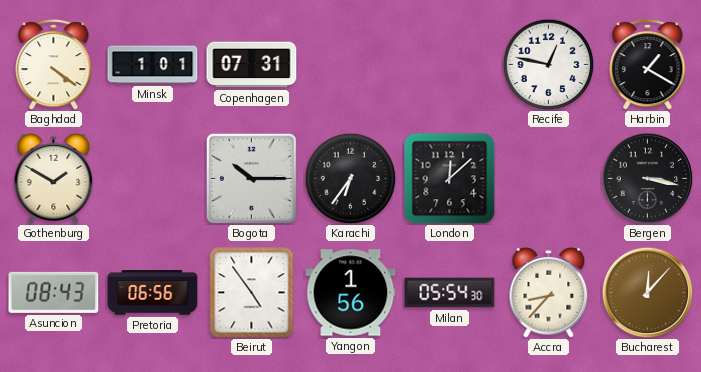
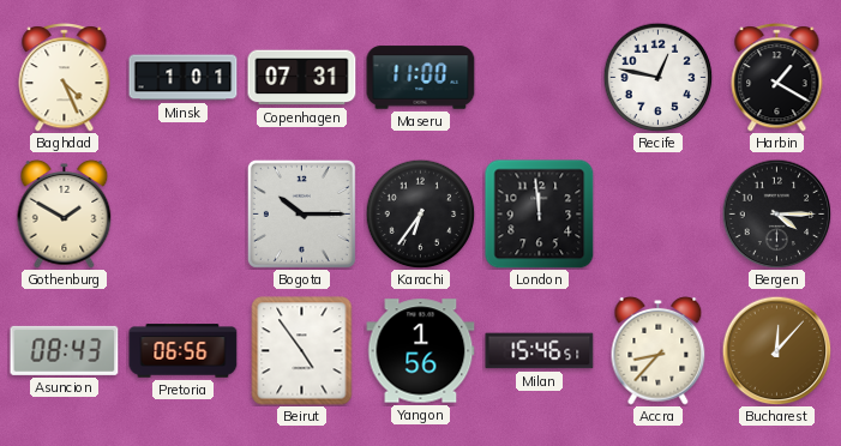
Baghdad: 4:21 -> 4:26 (65, 78)
Maseru: none -> 11:00 (421, 78)
London: 12:08 -> 11:59 (540, 215)
Bergen: 3:17 -> 4:15 (776, 213)
Milan: 05:54 -> 15:46 (540, 351)
